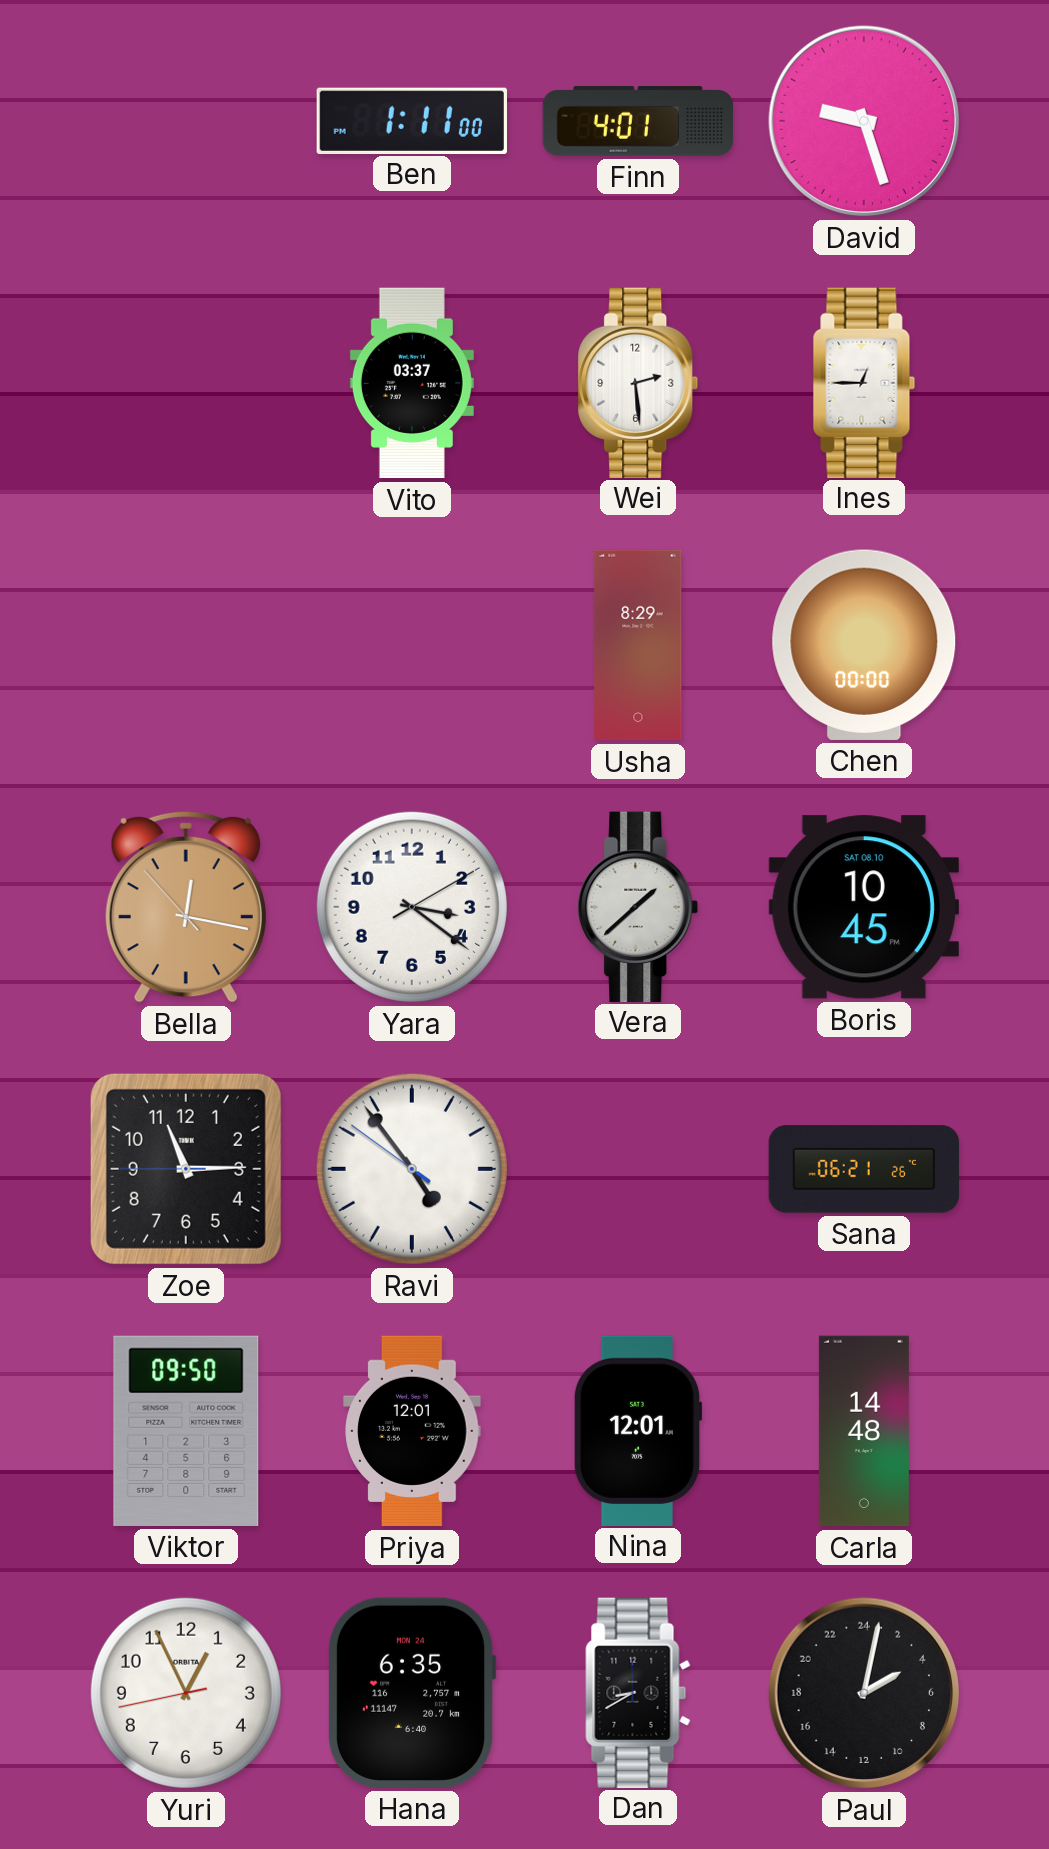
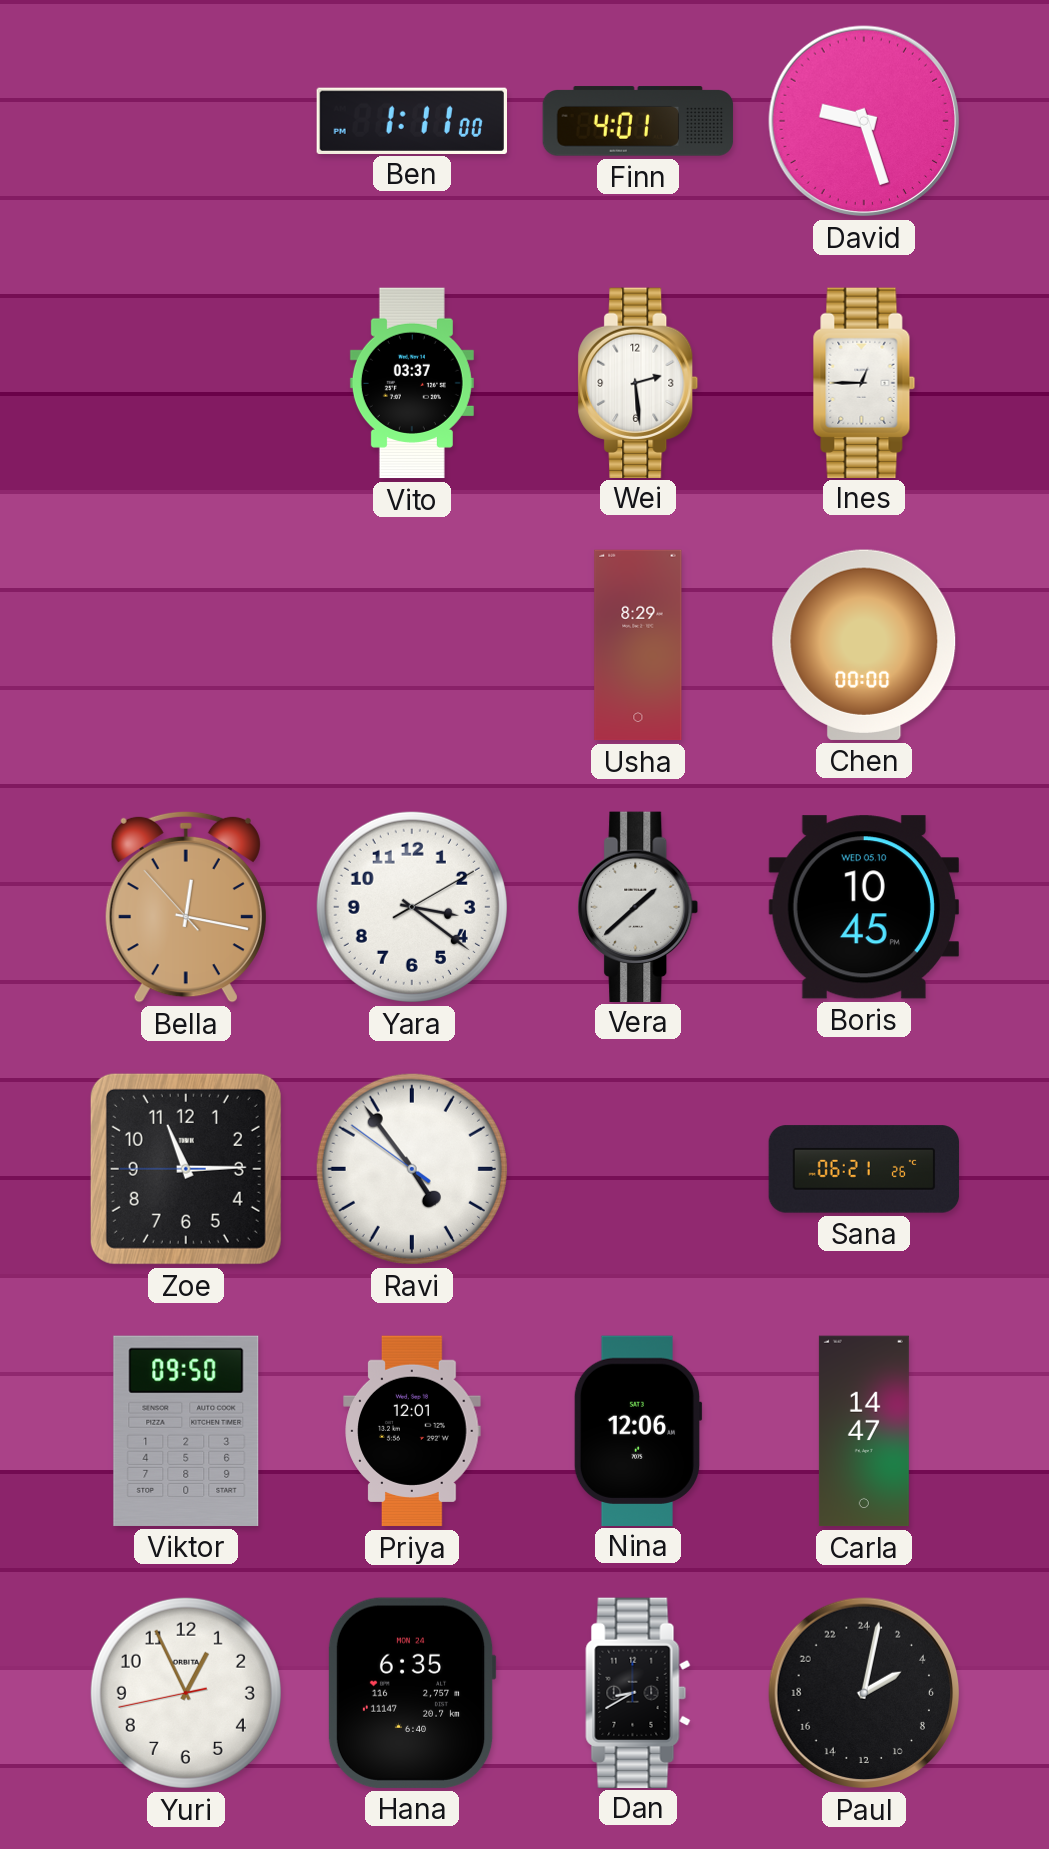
Boris date: SAT 08.10 -> WED 05.10 (864, 907)
Nina: 12:01 -> 12:06 (638, 1430)
Carla: 14:48 -> 14:47 (864, 1431)
